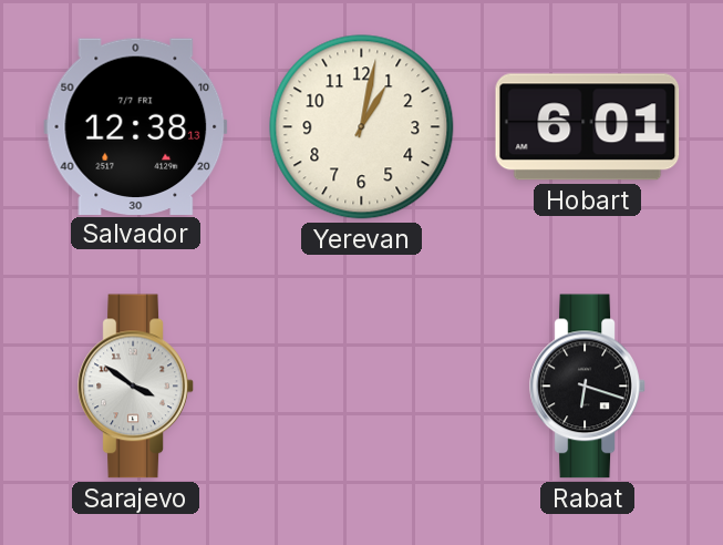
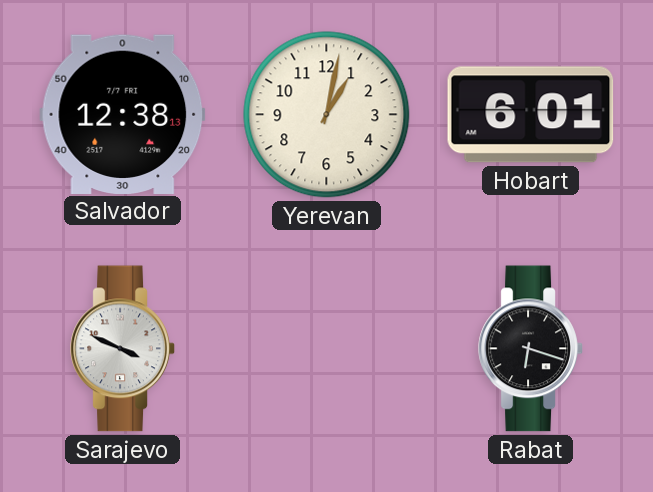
Sarajevo: 3:51 -> 3:49 (123, 349)
